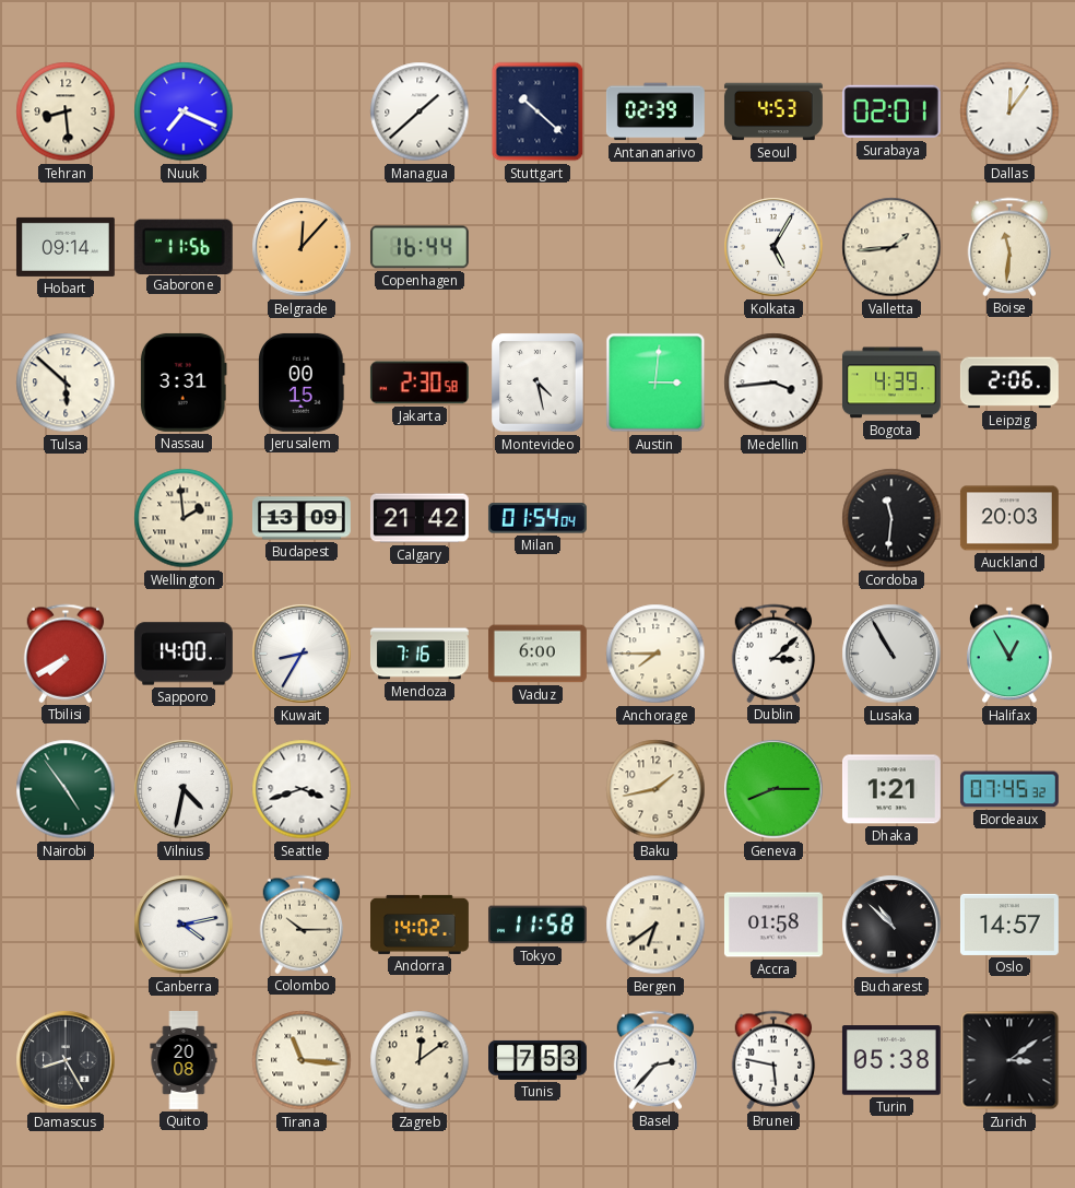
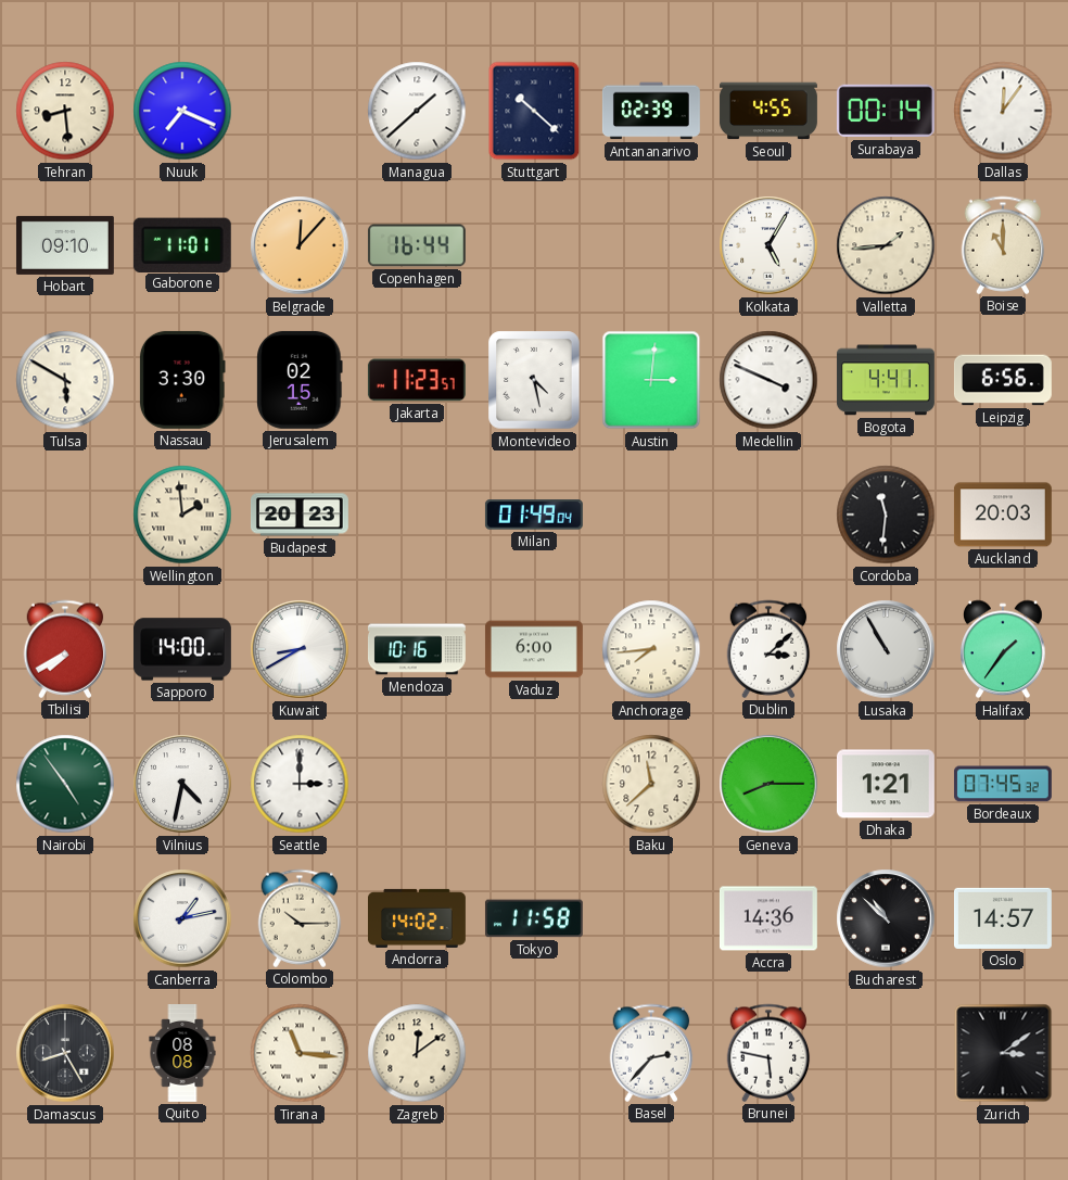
Seoul: 4:53 -> 4:55 (768, 111)
Surabaya: 02:01 -> 00:14 (886, 111)
Hobart: 09:14 -> 09:10 (65, 245)
Gaborone: 11:56 -> 11:01 (182, 244)
Boise: 11:31 -> 11:00 (1003, 245)
Tulsa: 5:52 -> 5:50 (65, 380)
Nassau: 3:31 -> 3:30 (182, 380)
Jerusalem: 00:15 -> 02:15 (300, 380)
Jakarta: 2:30 -> 11:23 (417, 380)
Medellin: 3:44 -> 3:49 (768, 380)
Bogota: 4:39 -> 4:41 (886, 380)
Leipzig: 2:06 -> 6:56 (1003, 380)
Budapest: 13:09 -> 20:23 (300, 515)
Calgary: 21:42 -> none (420, 518)
Milan: 01:54 -> 01:49 (534, 515)
Kuwait: 8:35 -> 8:40 (300, 649)
Mendoza: 7:16 -> 10:16 (417, 649)
Anchorage: 7:45 -> 7:44 (651, 649)
Halifax: 12:55 -> 1:36 (1004, 649)
Seattle: 3:42 -> 3:00 (300, 784)
Baku: 1:43 -> 11:38 (651, 784)
Canberra: 4:13 -> 1:13 (182, 918)
Bergen: 6:39 -> none (655, 925)
Accra: 01:58 -> 14:36 (768, 918)
Quito: 20:08 -> 08:08 (182, 1054)
Tunis: 7:53 -> none (539, 1060)
Turin: 05:38 -> none (891, 1060)
